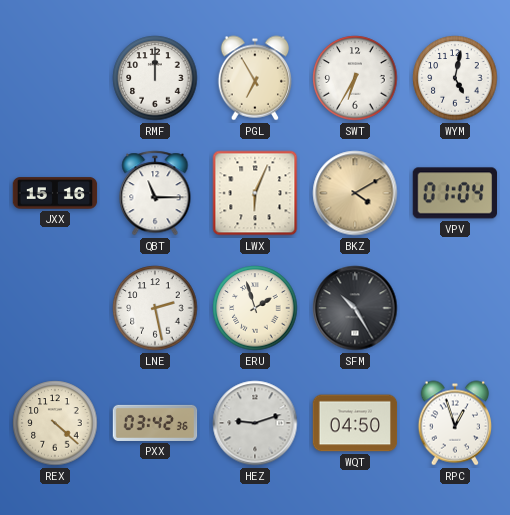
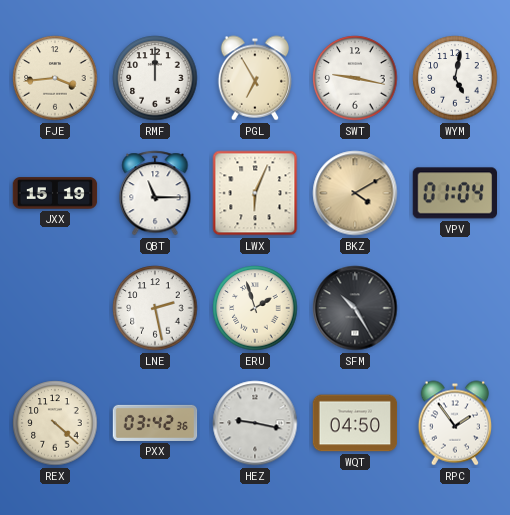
FJE: none -> 3:44 (55, 78)
SWT: 6:35 -> 9:17 (355, 78)
JXX: 15:16 -> 15:19 (55, 193)
HEZ: 9:12 -> 9:17 (255, 423)
RPC: 12:57 -> 1:54 (454, 423)
